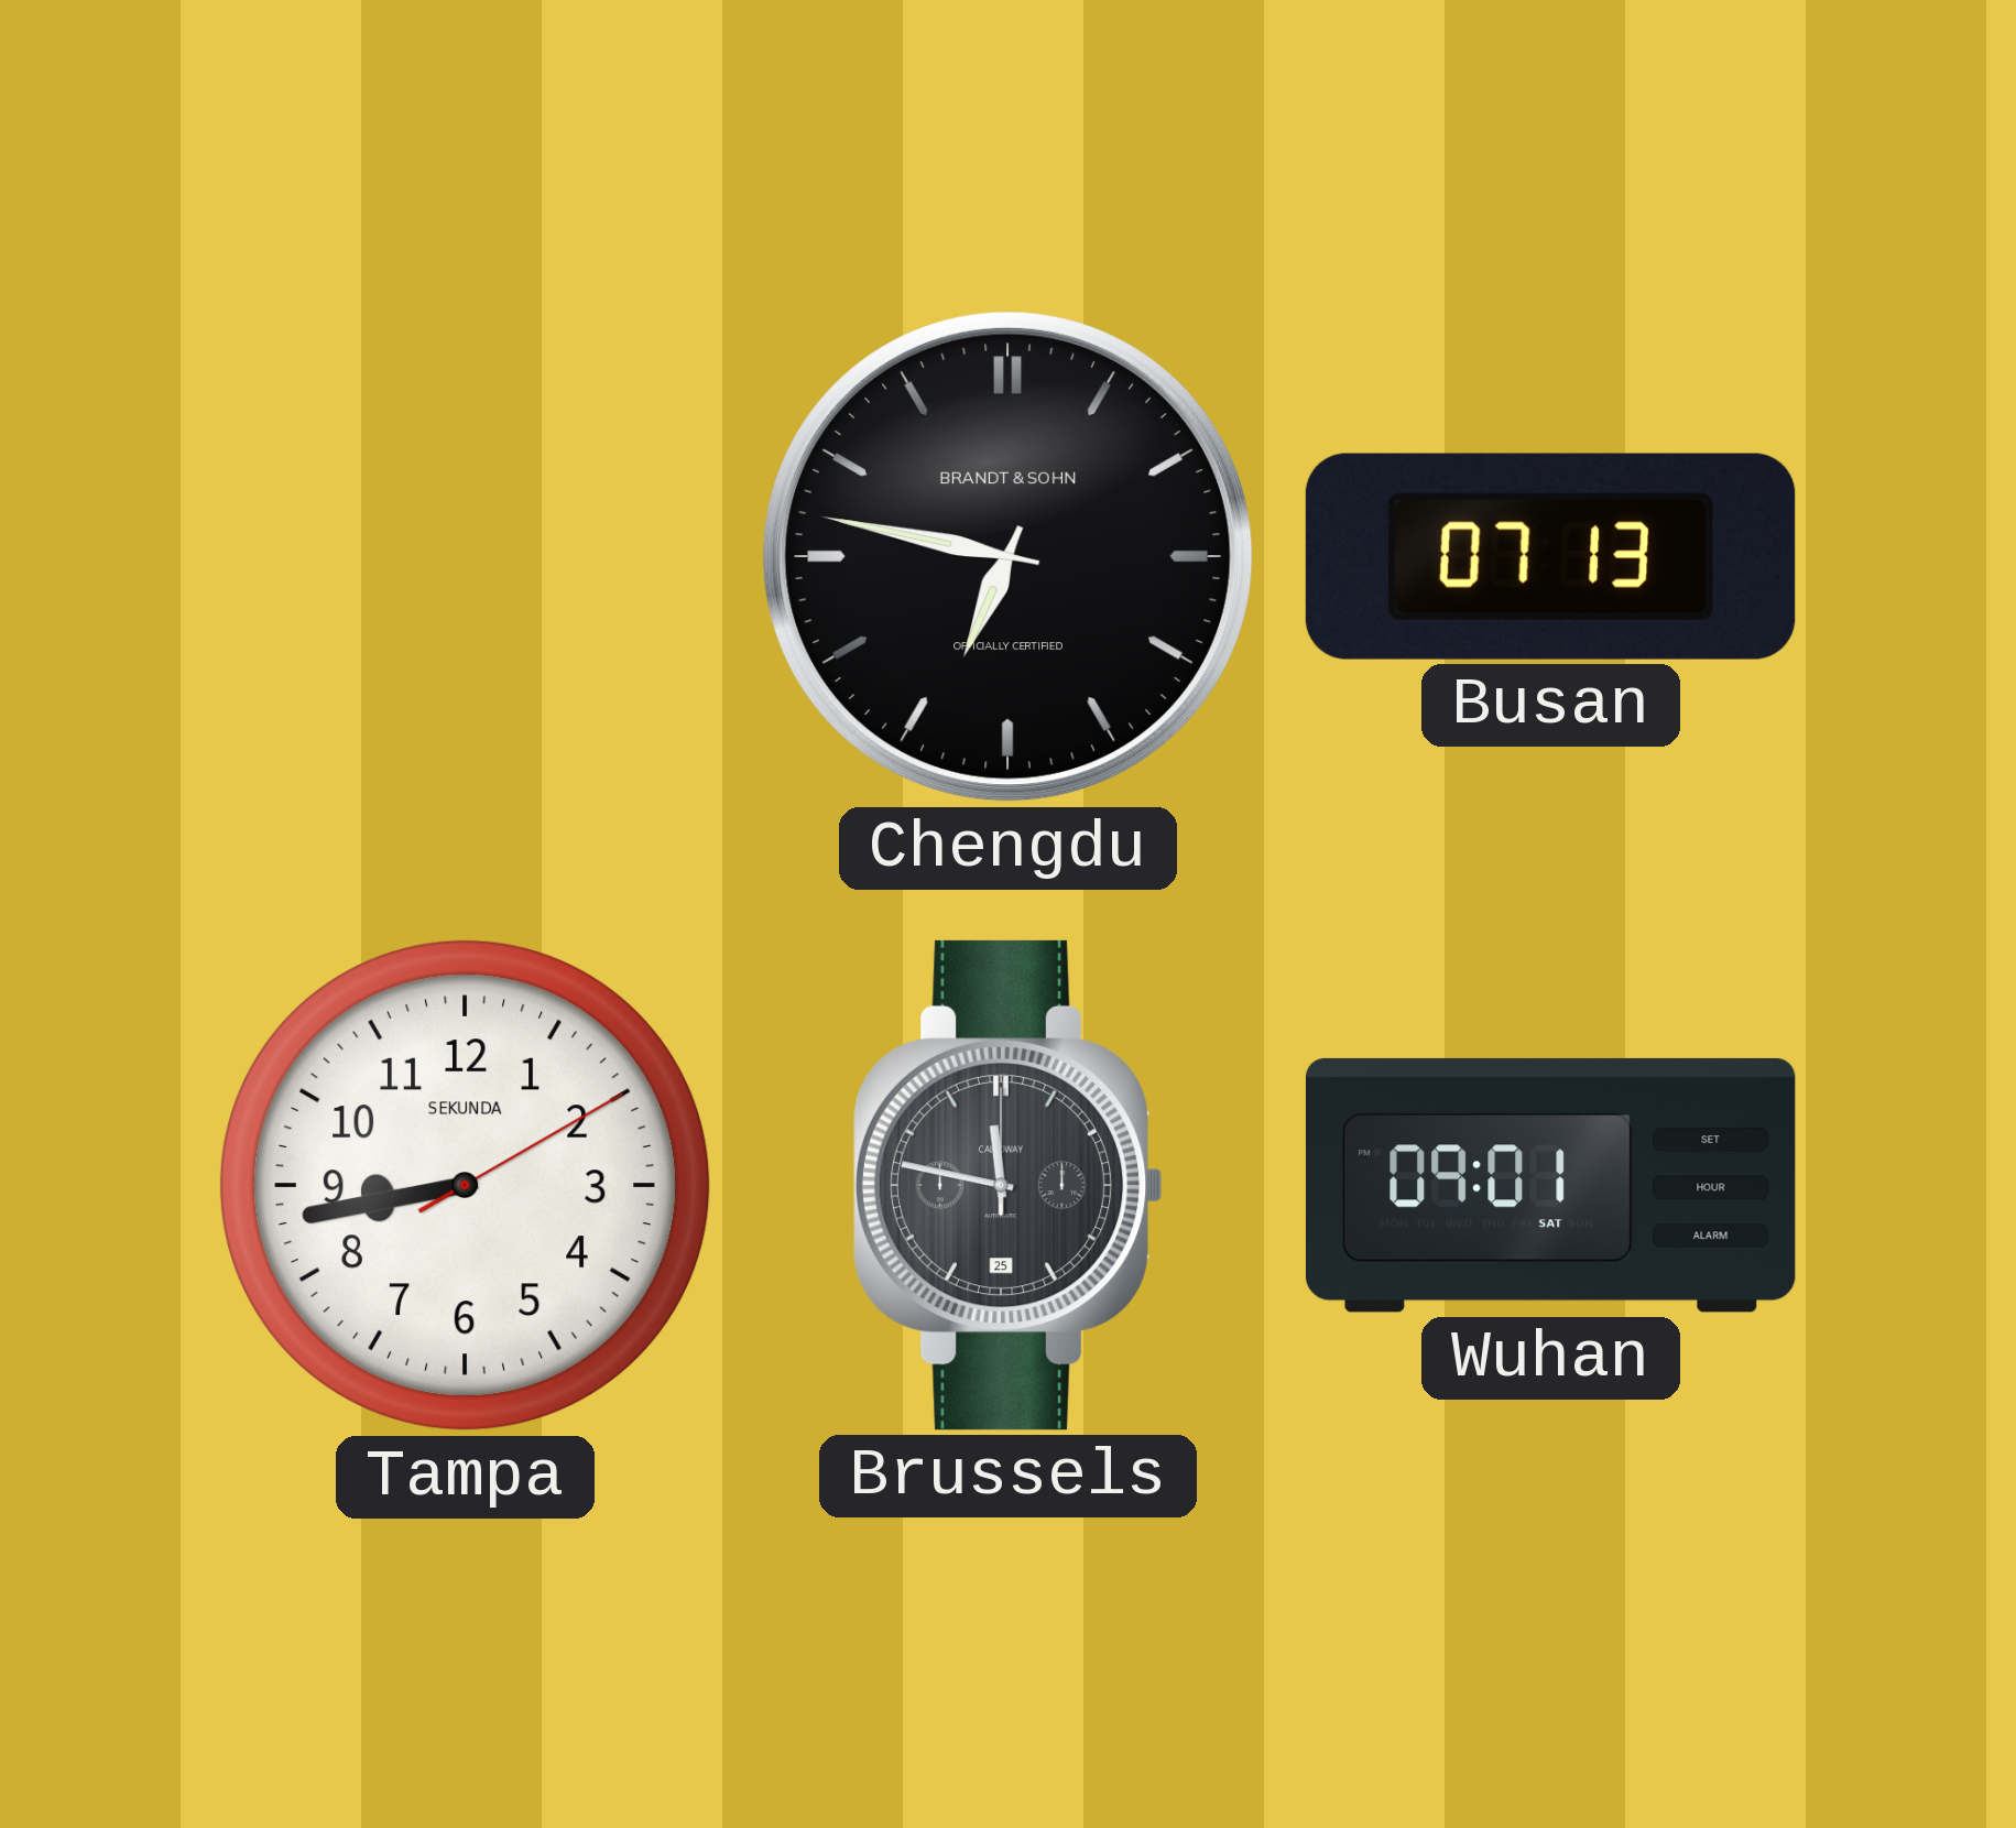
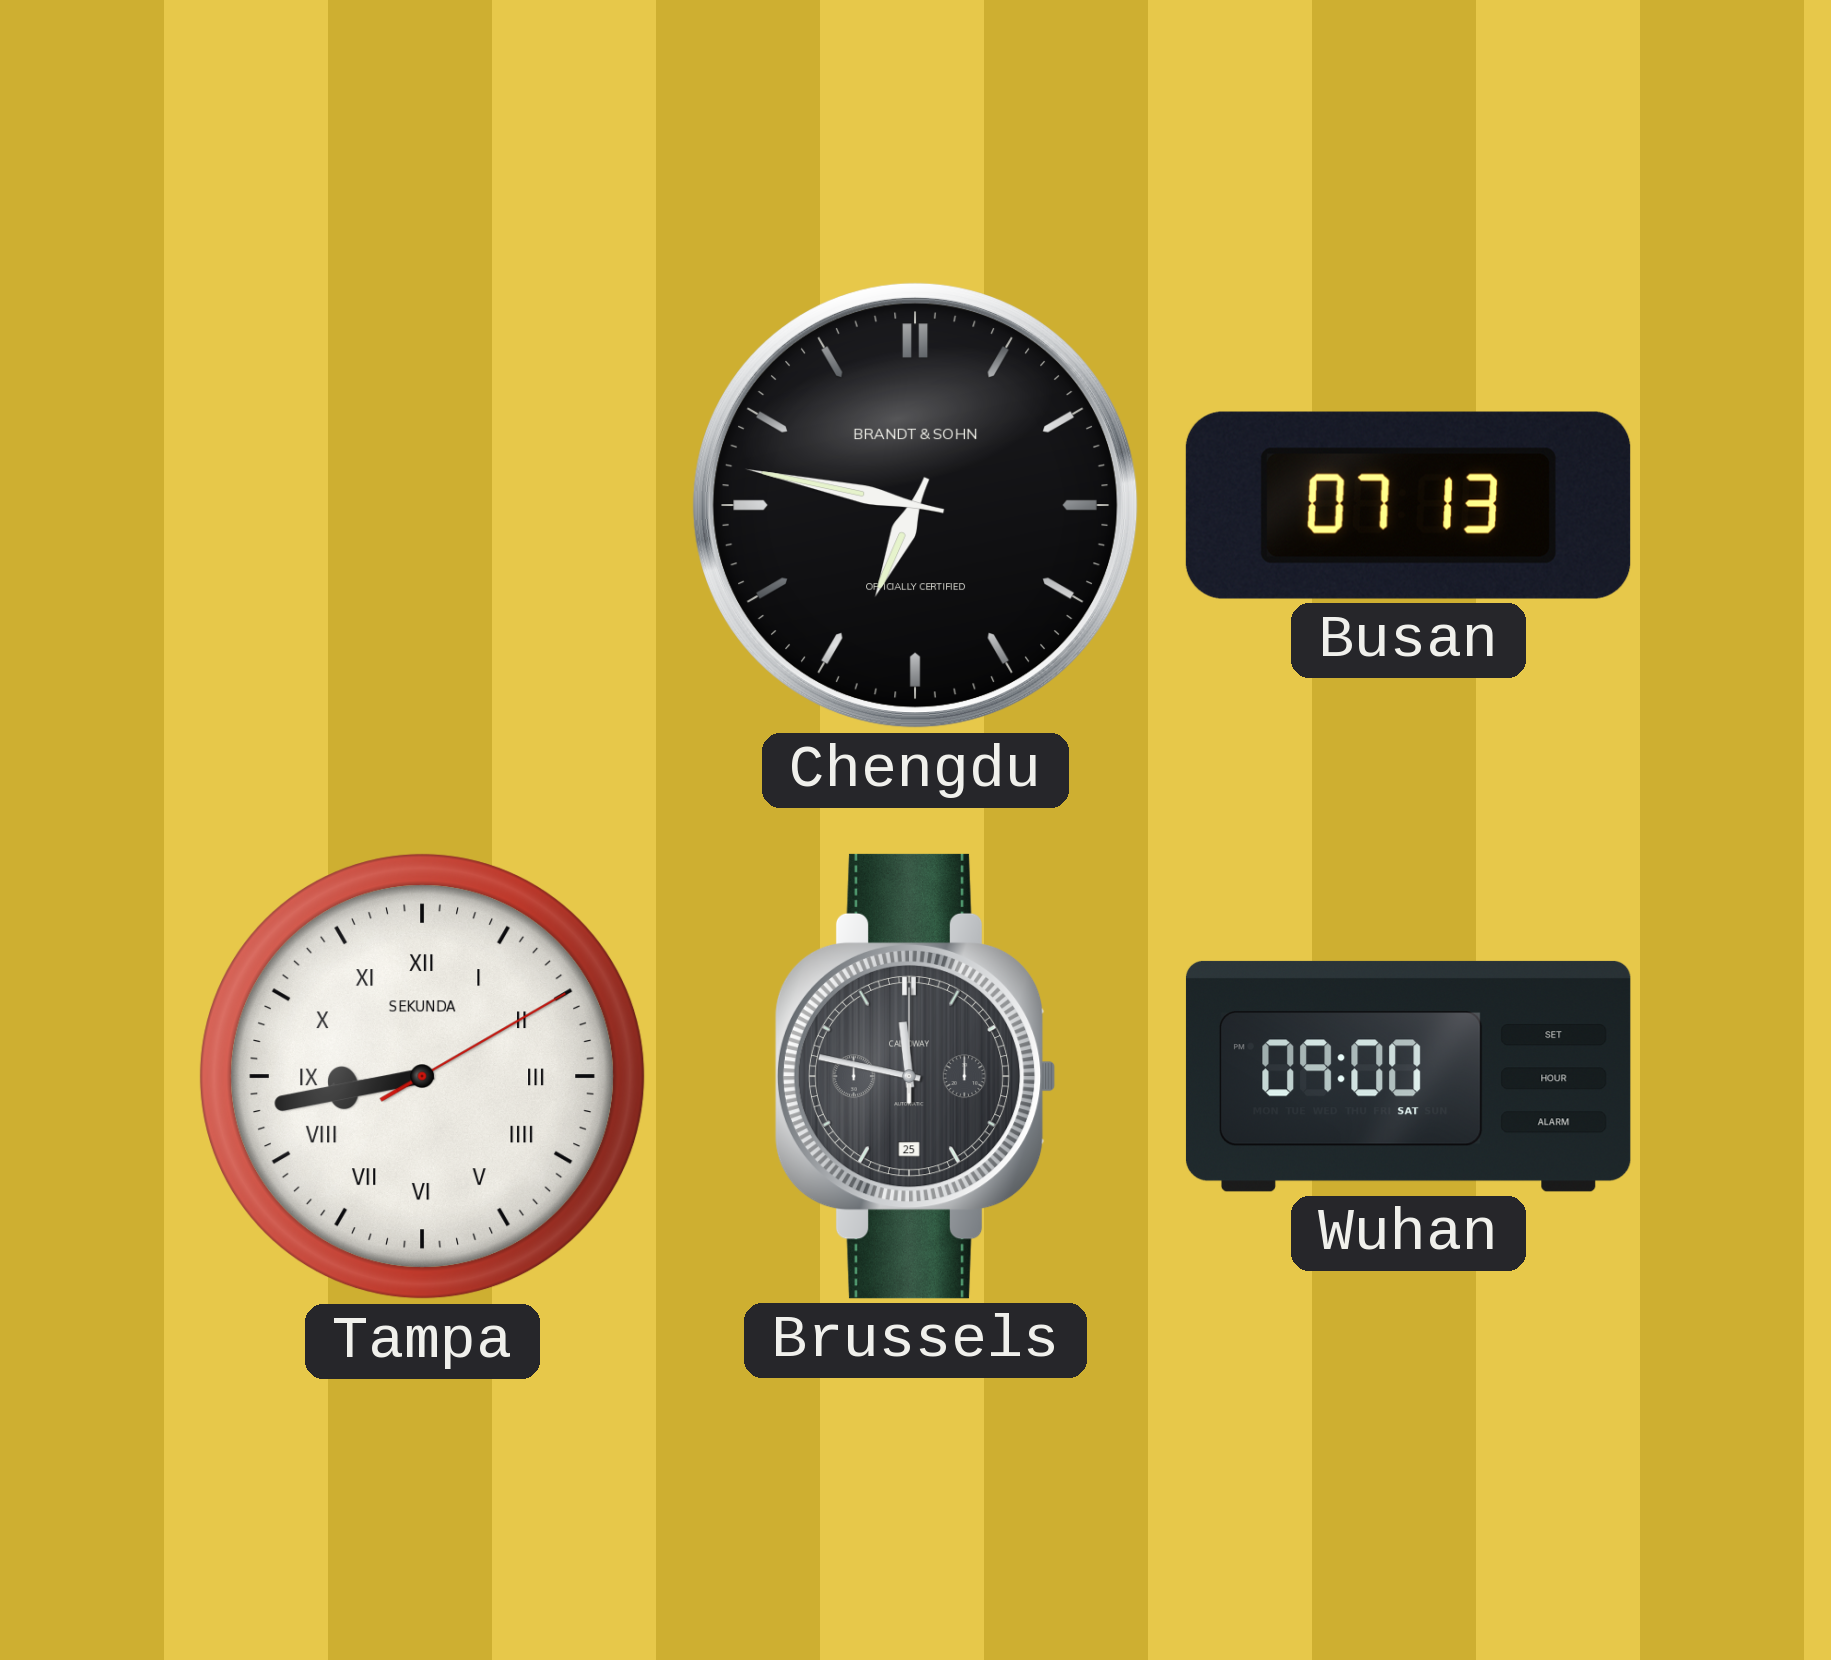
Tampa numerals: Arabic -> Roman (423, 1077)
Wuhan: 09:01 -> 09:00 (1408, 1076)
